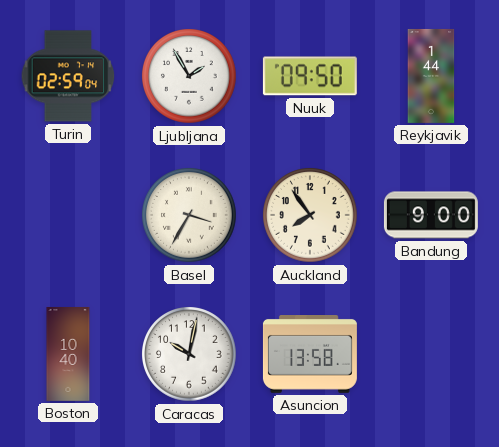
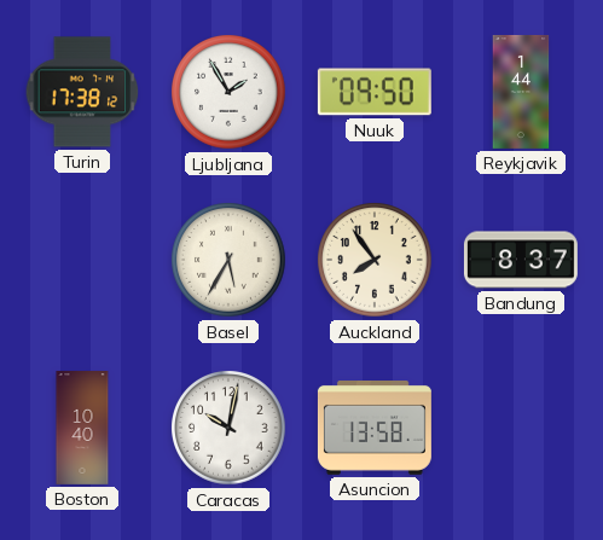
Turin: 02:59 -> 17:38 (82, 92)
Basel: 3:35 -> 5:35 (228, 260)
Bandung: 9:00 -> 8:37 (521, 260)
